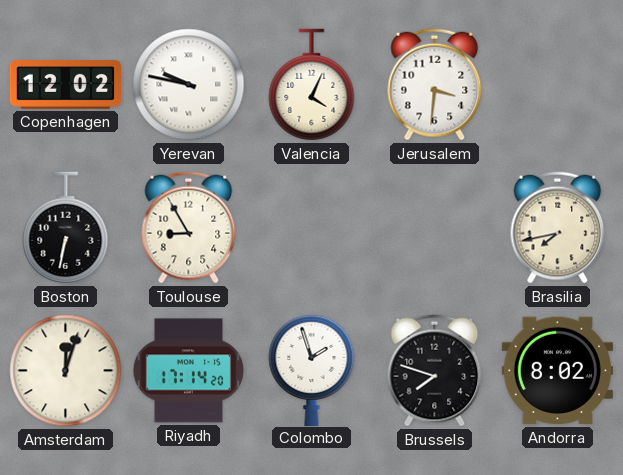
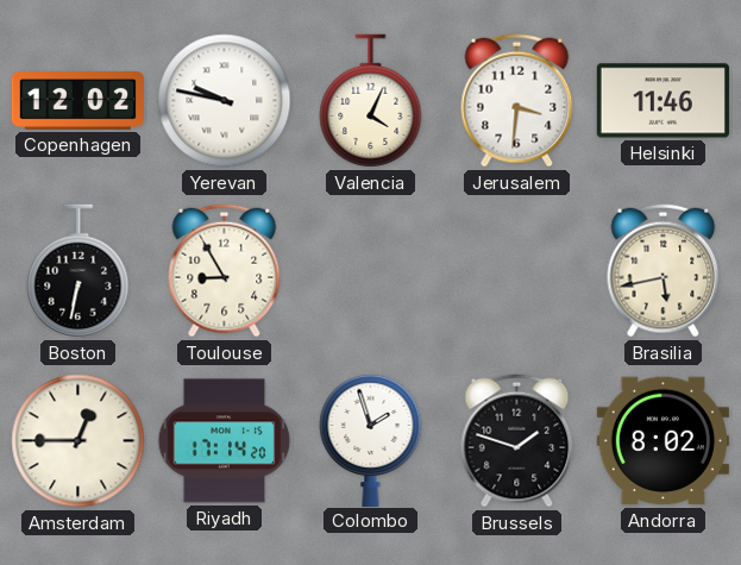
Helsinki: none -> 11:46 (662, 101)
Brasilia: 7:43 -> 5:43 (664, 271)
Amsterdam: 12:03 -> 12:45 (79, 441)
Brussels: 7:48 -> 1:48 (517, 441)
